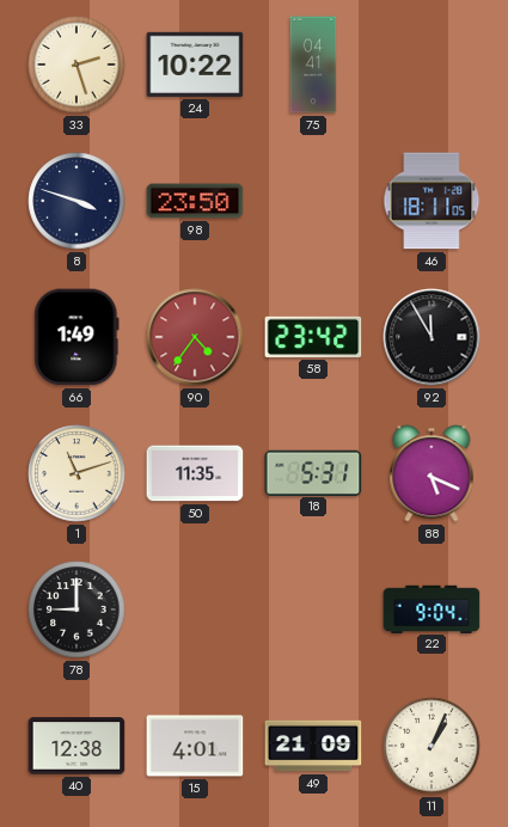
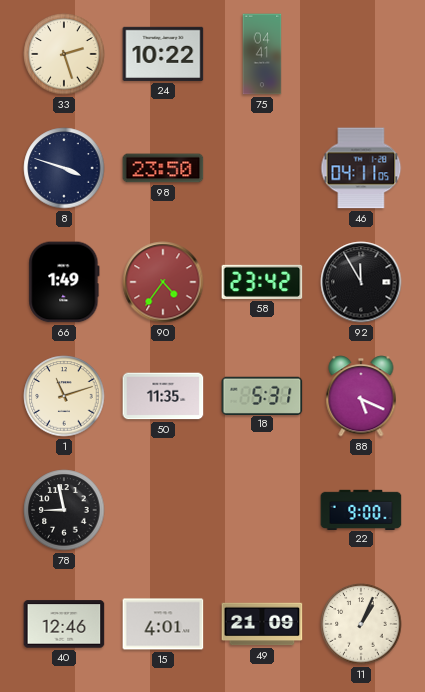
46: 18:11 -> 04:11 (361, 168)
78: 9:00 -> 8:58 (64, 510)
22: 9:04 -> 9:00 (361, 509)
40: 12:38 -> 12:46 (64, 624)
